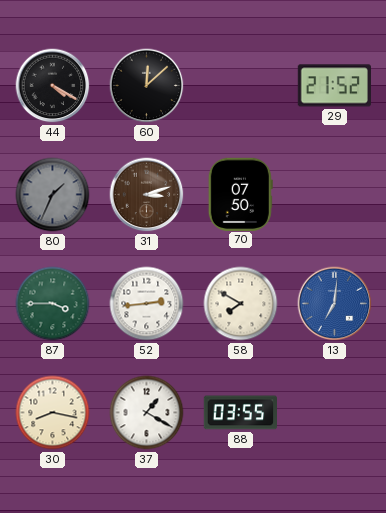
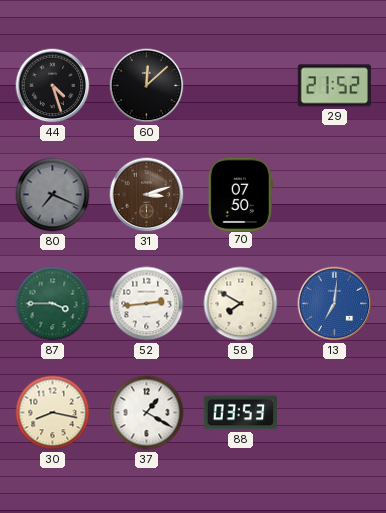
44: 4:20 -> 4:27 (53, 86)
80: 1:34 -> 7:19 (53, 195)
88: 03:55 -> 03:53 (240, 413)
